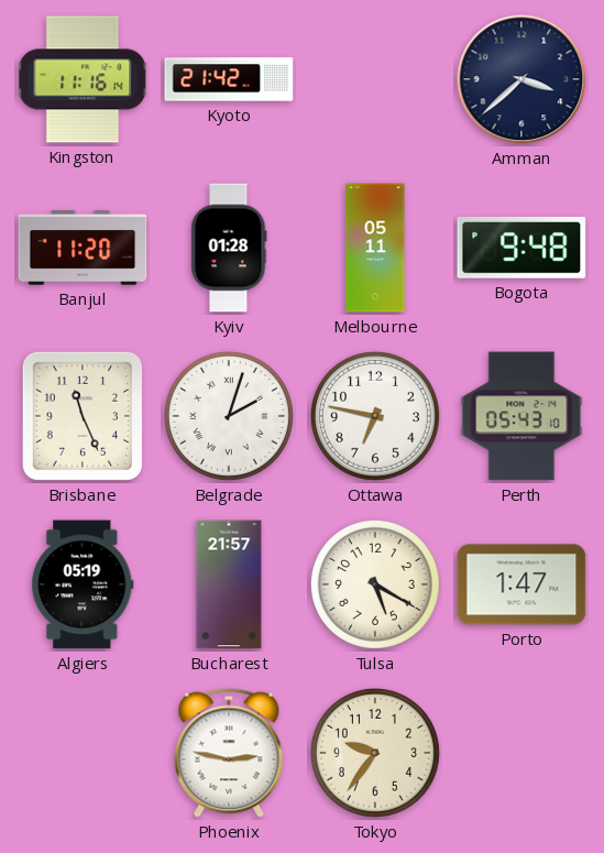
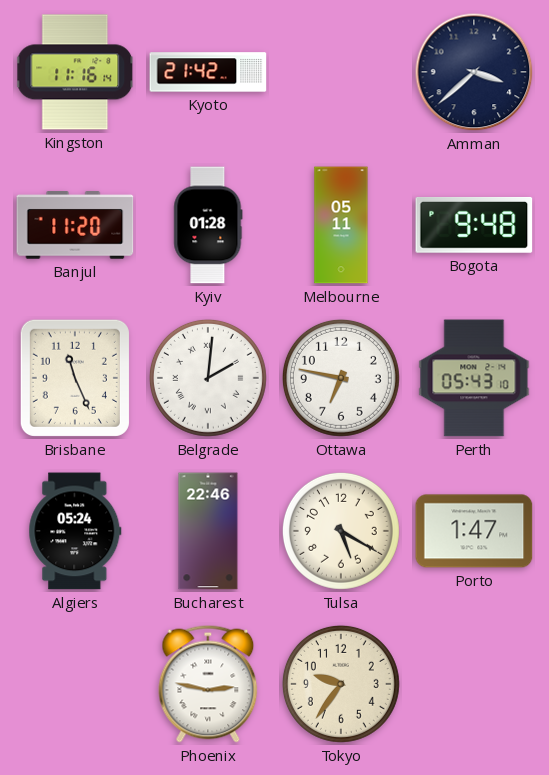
Belgrade: 2:03 -> 2:01 (208, 378)
Algiers: 05:19 -> 05:24 (75, 531)
Bucharest: 21:57 -> 22:46 (208, 531)
